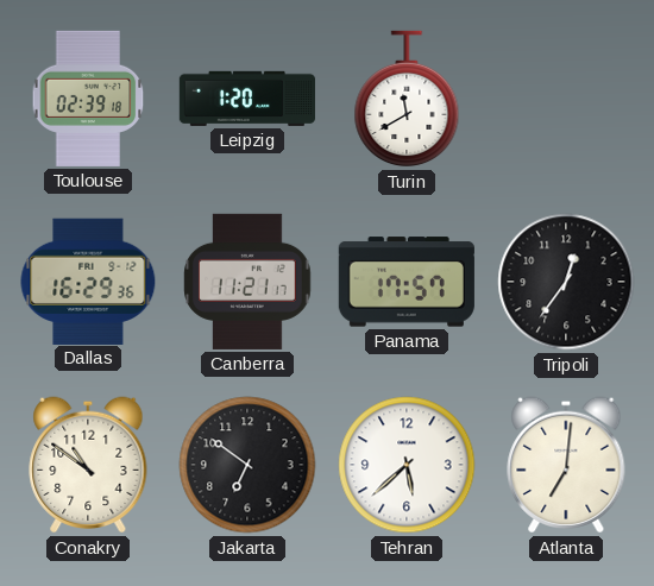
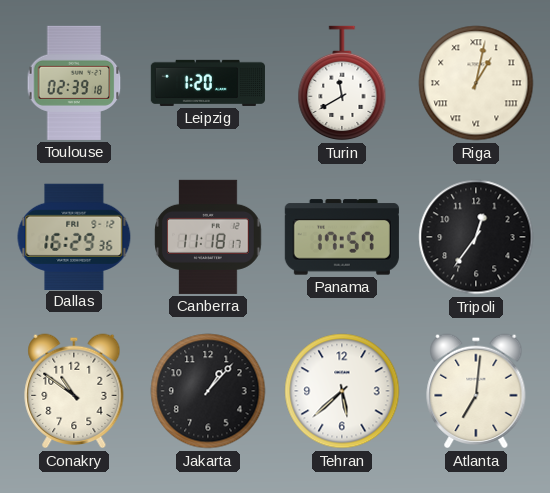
Riga: none -> 1:02 (476, 83)
Canberra: 11:21 -> 11:18 (208, 237)
Jakarta: 6:51 -> 1:07 (208, 391)
